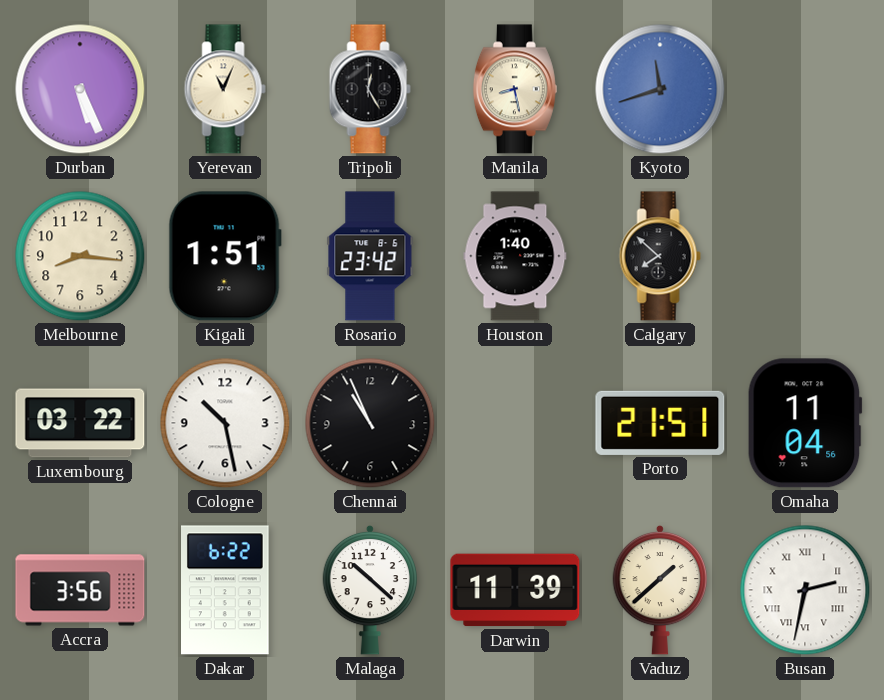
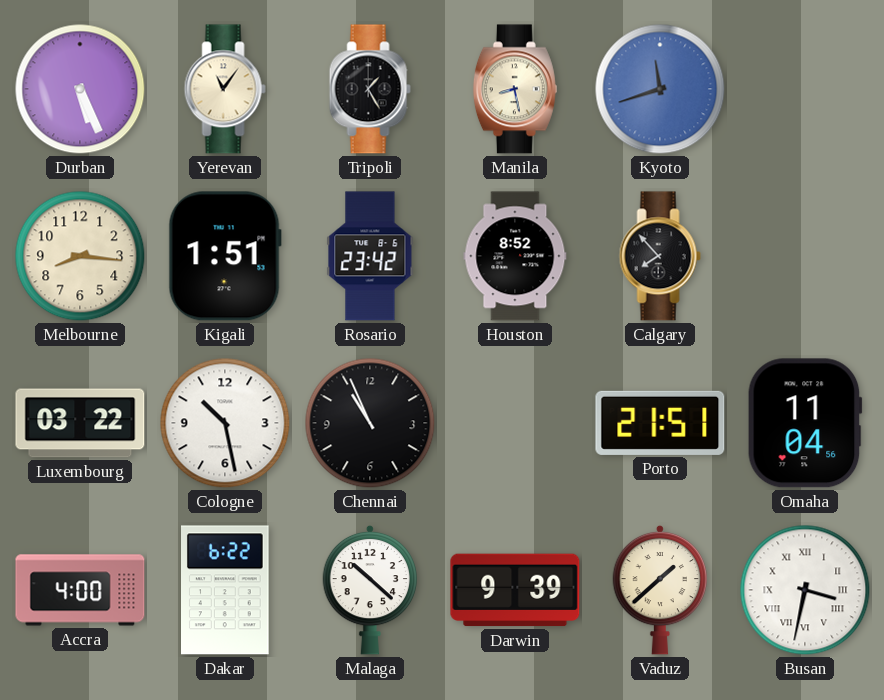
Yerevan: 11:04 -> 11:06 (225, 89)
Tripoli: 12:25 -> 1:25 (370, 89)
Houston: 1:40 -> 8:52 (515, 256)
Calgary: 7:52 -> 7:53 (660, 256)
Accra: 3:56 -> 4:00 (80, 590)
Darwin: 11:39 -> 9:39 (515, 590)
Busan: 2:32 -> 3:32 (805, 590)
